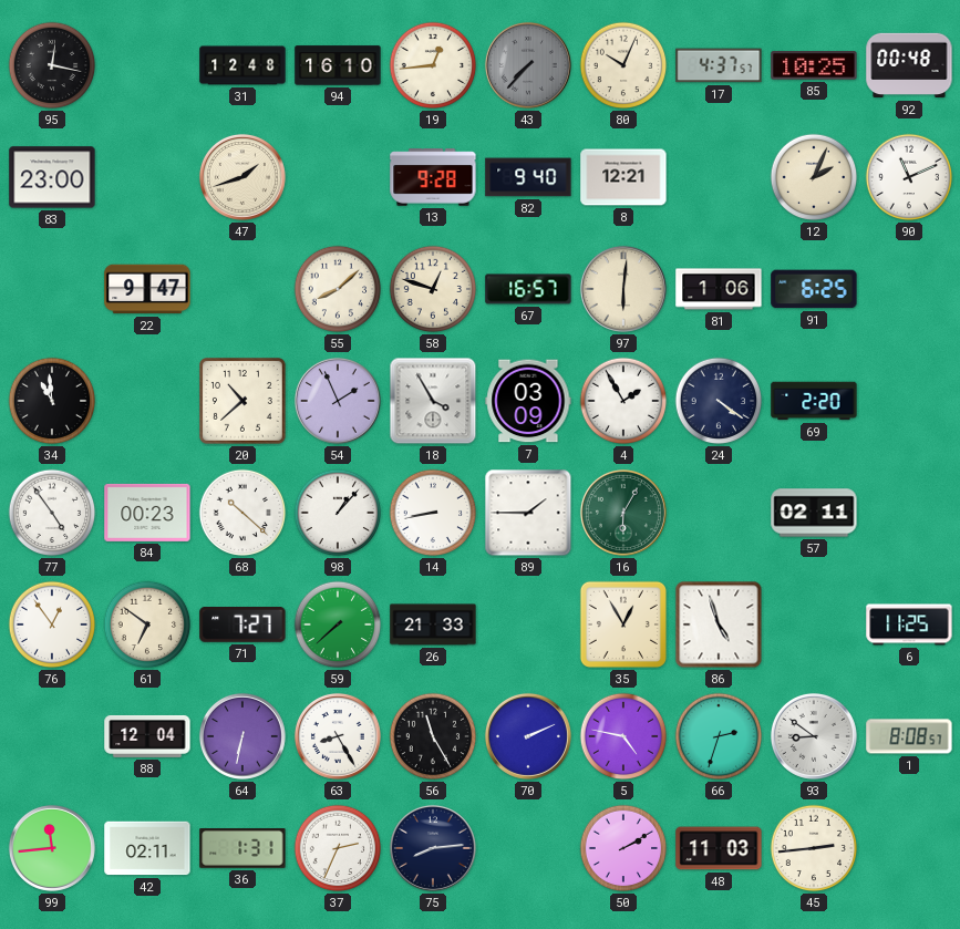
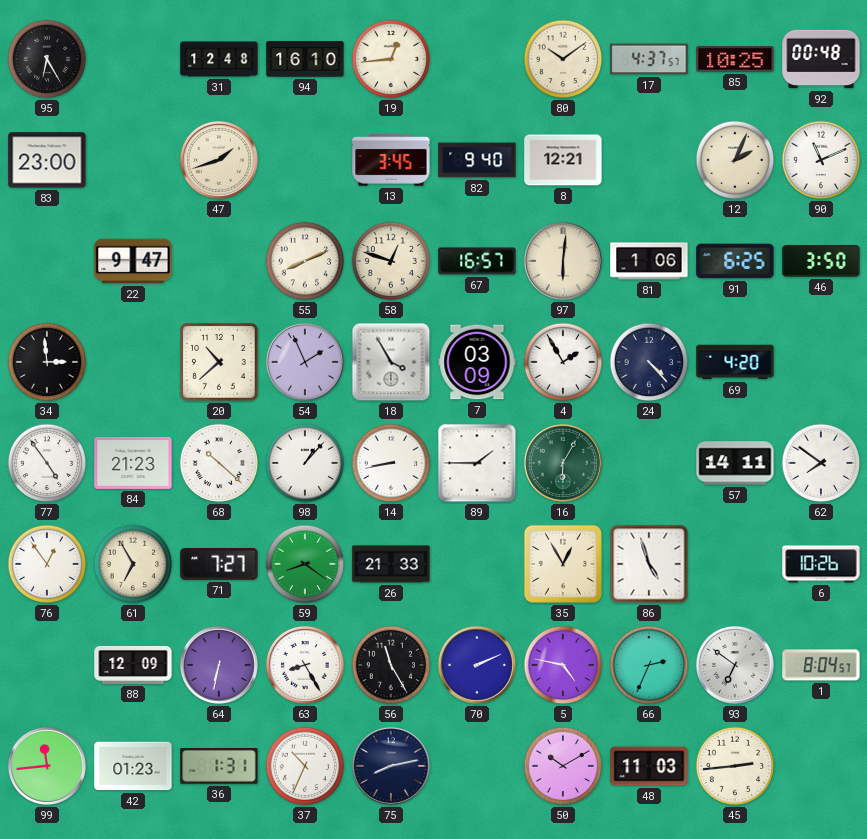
95: 12:17 -> 6:25 (47, 59)
43: 7:37 -> none (528, 65)
80: 10:04 -> 10:09 (563, 59)
13: 9:28 -> 3:45 (391, 160)
55: 8:08 -> 8:11 (305, 261)
46: none -> 3:50 (821, 261)
34: 10:59 -> 2:59 (47, 362)
24: 4:21 -> 4:23 (649, 362)
69: 2:20 -> 4:20 (735, 362)
84: 00:23 -> 21:23 (133, 463)
57: 02:11 -> 14:11 (735, 463)
62: none -> 7:51 (821, 463)
61: 6:51 -> 6:55 (133, 564)
59: 7:38 -> 8:21 (305, 564)
6: 11:25 -> 10:26 (821, 564)
88: 12:04 -> 12:09 (133, 665)
66: 2:33 -> 2:34 (649, 665)
93: 8:51 -> 6:51 (735, 665)
1: 8:08 -> 8:04 (821, 665)
42: 02:11 -> 01:23 (133, 766)
37: 2:34 -> 10:34 (305, 766)
75: 8:14 -> 8:13 (391, 766)
50: 2:10 -> 10:10 (563, 766)
